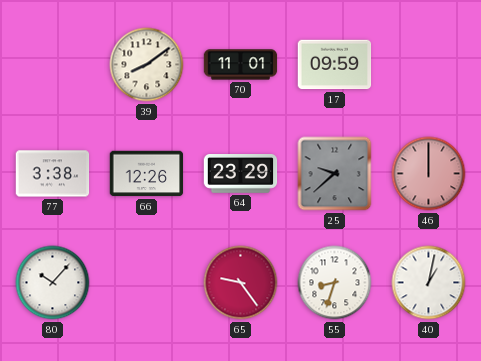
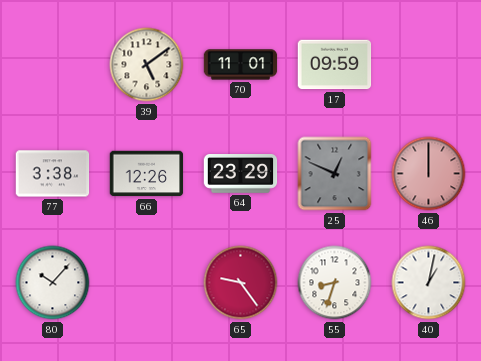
39: 8:09 -> 5:09 (147, 65)
25: 9:38 -> 12:49 (335, 174)
